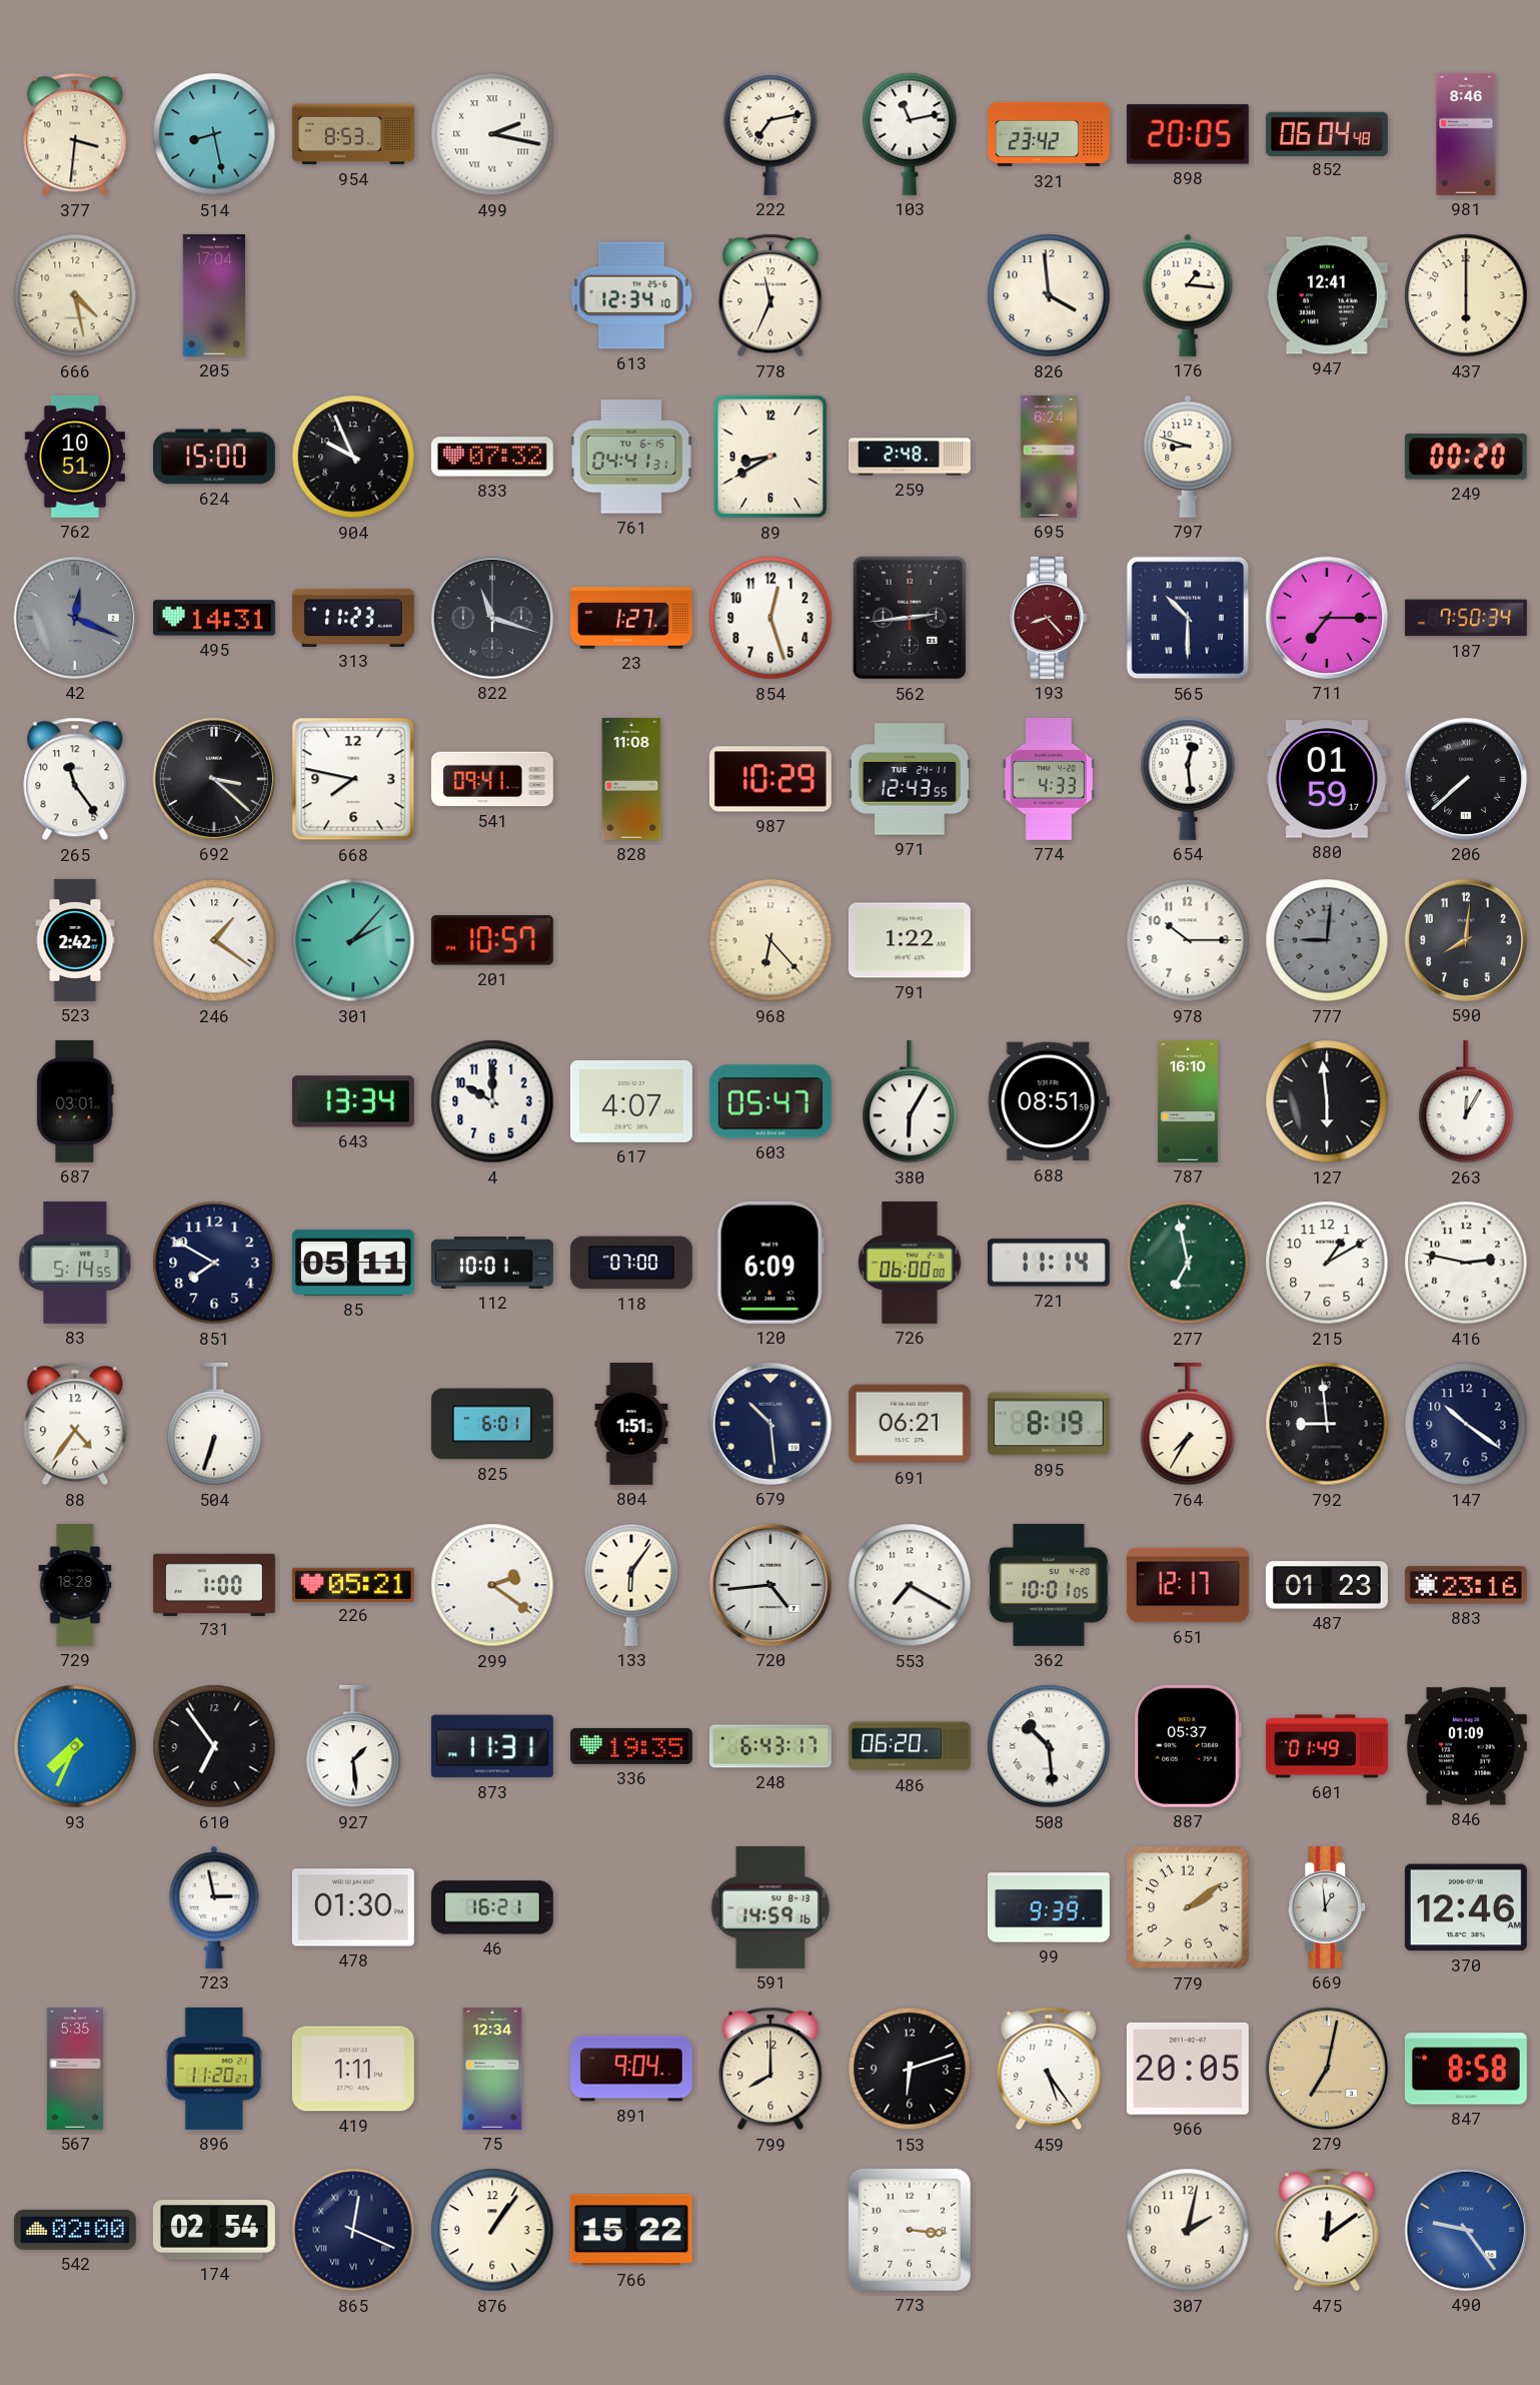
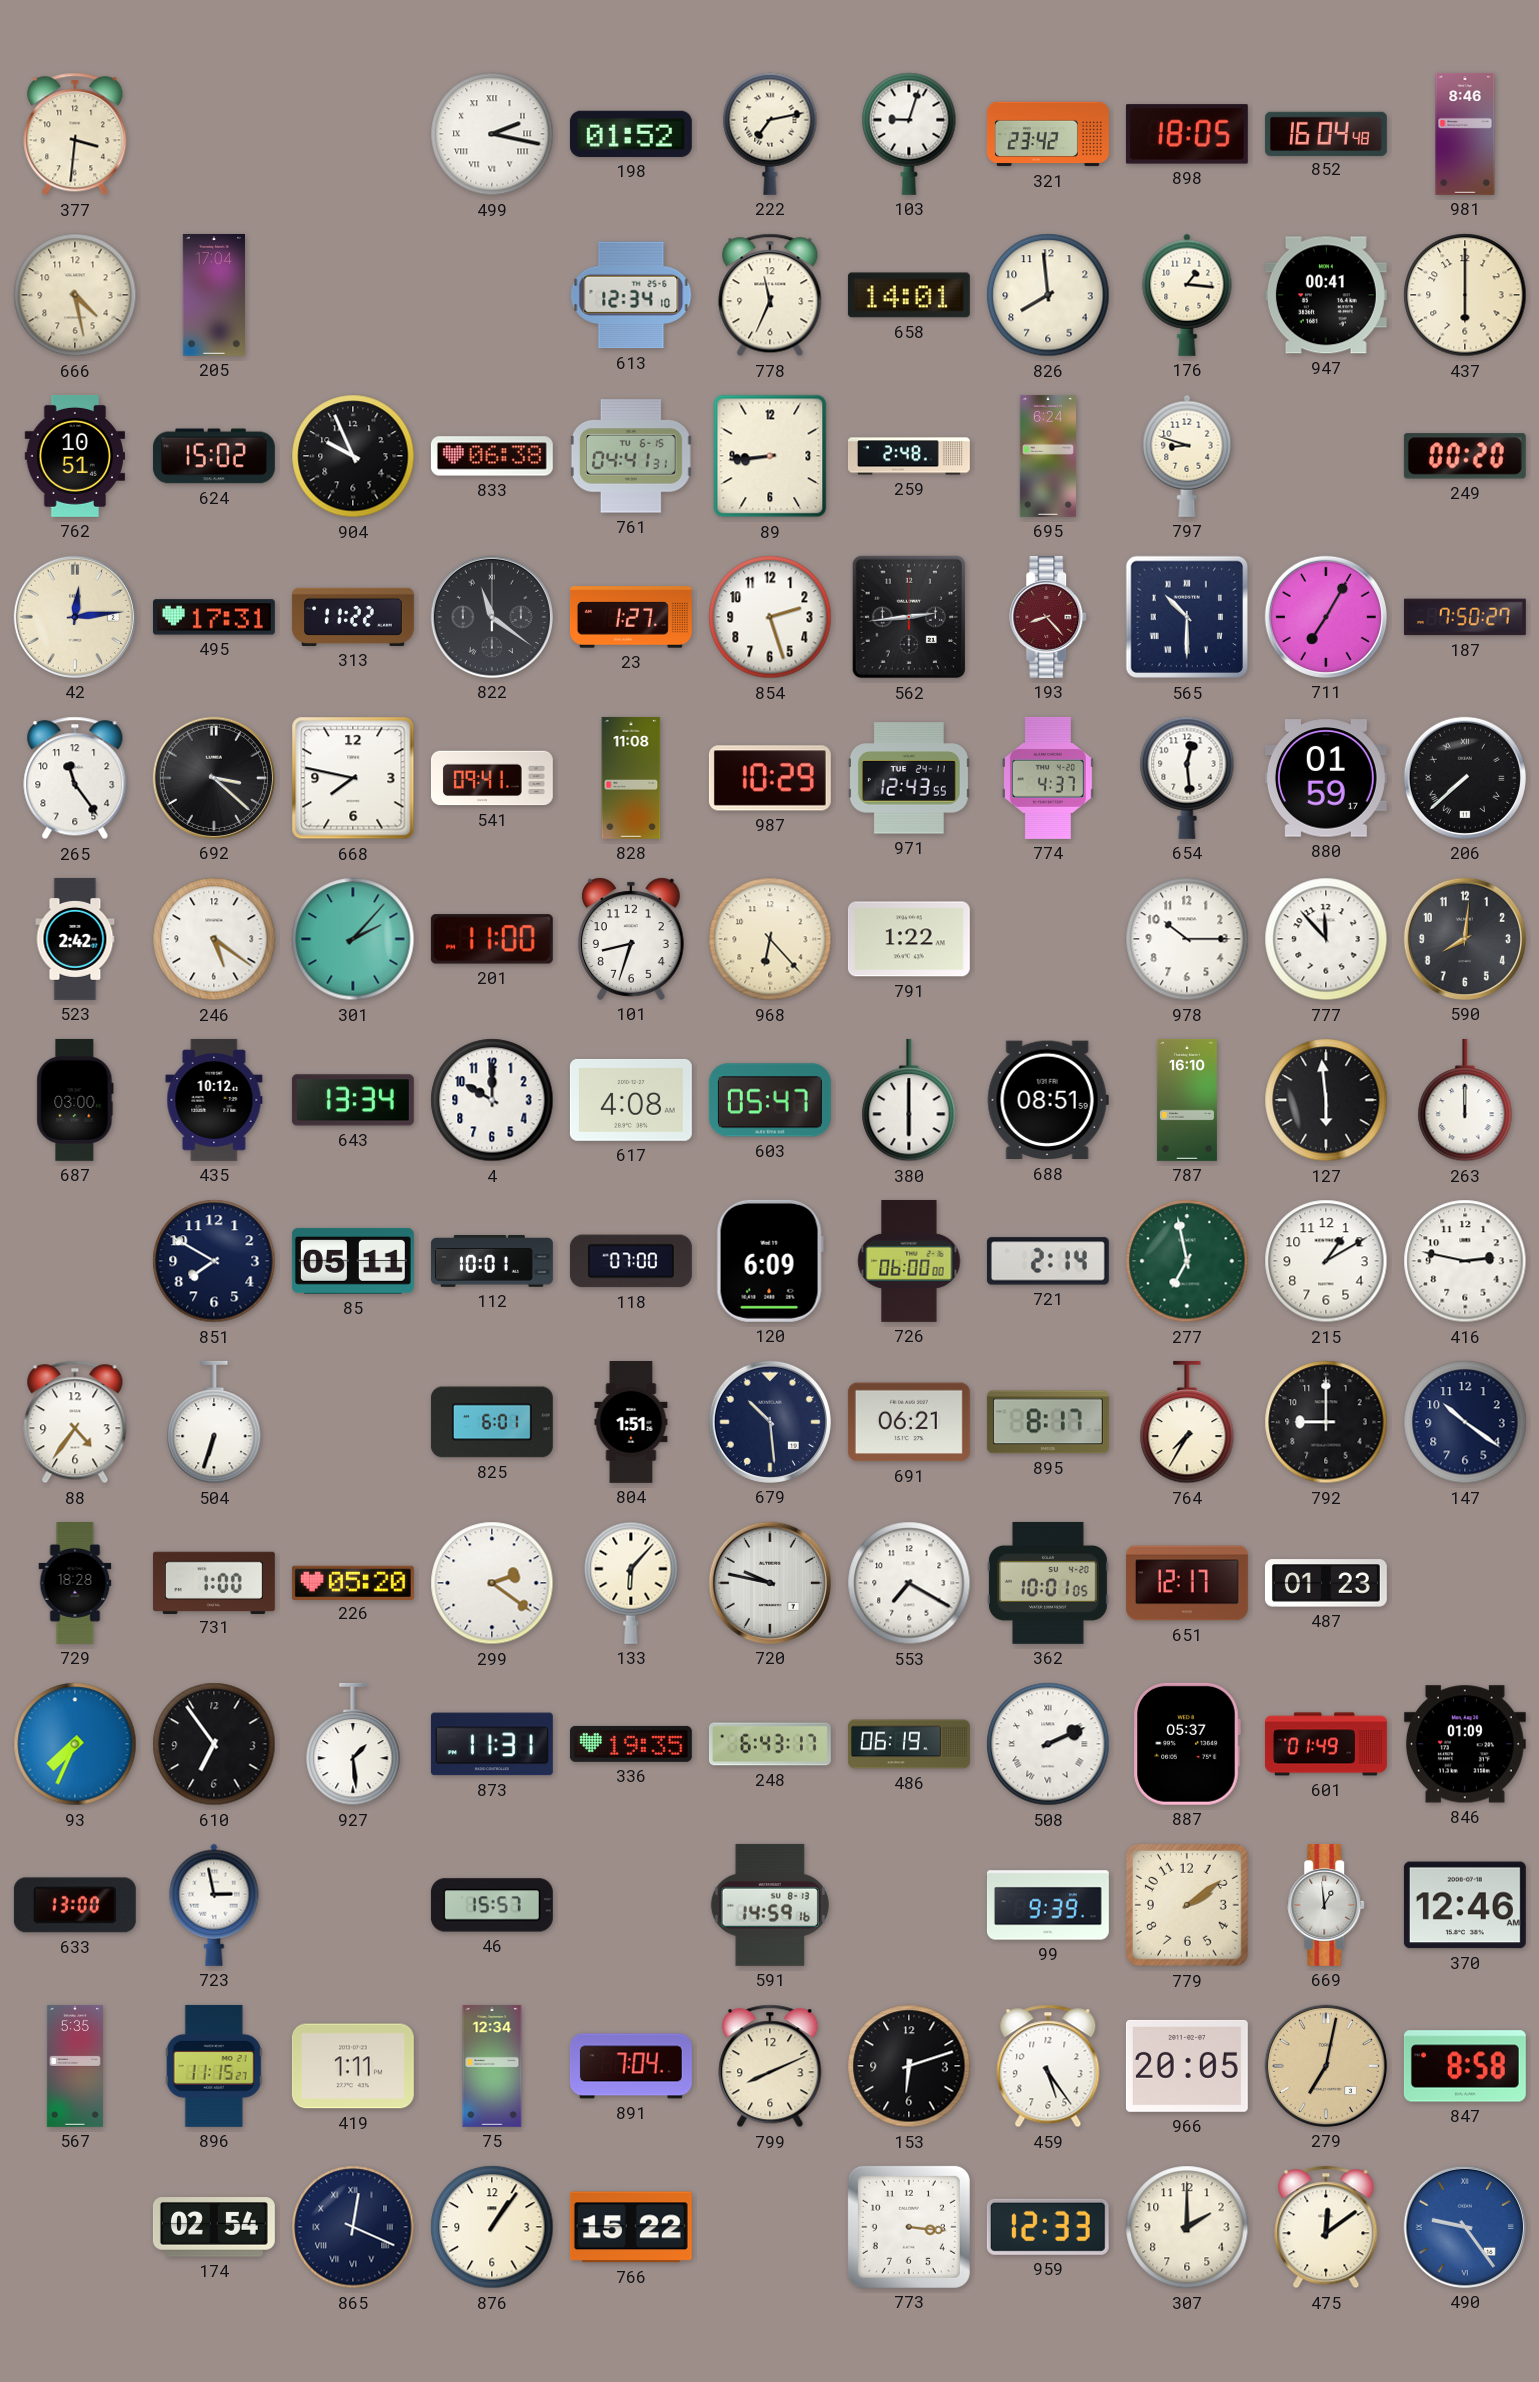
514: 8:28 -> none (214, 134)
954: 8:53 -> none (353, 134)
198: none -> 01:52 (631, 134)
103: 11:13 -> 9:03 (909, 134)
898: 20:05 -> 18:05 (1187, 134)
852: 06:04 -> 16:04 (1326, 133)
658: none -> 14:01 (909, 295)
826: 3:59 -> 7:59 (1048, 295)
947: 12:41 -> 00:41 (1326, 295)
624: 15:00 -> 15:02 (214, 456)
833: 07:32 -> 06:38 (492, 456)
89: 8:40 -> 8:44 (770, 456)
42: 12:19 -> 12:14 (75, 617)
42 dial: grey -> cream (75, 617)
495: 14:31 -> 17:31 (214, 617)
313: 11:23 -> 11:22 (353, 617)
822: 11:18 -> 11:21 (492, 617)
854: 12:27 -> 2:27 (770, 617)
711: 7:15 -> 7:05 (1326, 617)
187: 7:50:34 -> 7:50:27 (1465, 617)
774: 4:33 -> 4:37 (1048, 778)
246: 1:21 -> 5:21 (214, 939)
201: 10:57 -> 11:00 (492, 939)
101: none -> 8:33 (632, 939)
777: 9:01 -> 11:53 (1326, 939)
777 dial: grey -> white (1326, 939)
687: 03:01 -> 03:00 (75, 1100)
435: none -> 10:12 (214, 1100)
617: 4:07 -> 4:08 (631, 1100)
380: 6:05 -> 6:00 (909, 1100)
263: 12:05 -> 12:00 (1465, 1100)
83: 5:14 -> none (75, 1263)
721: 11:14 -> 2:14 (1048, 1261)
895: 8:19 -> 8:17 (1048, 1422)
792: 8:59 -> 9:00 (1326, 1422)
226: 05:21 -> 05:20 (353, 1582)
133: 6:06 -> 6:07 (631, 1583)
720: 4:44 -> 9:47 (770, 1583)
883: 23:16 -> none (1466, 1585)
486: 06:20 -> 06:19 (909, 1744)
508: 10:29 -> 2:11 (1048, 1744)
633: none -> 13:00 (75, 1905)
478: 01:30 -> none (353, 1907)
46: 16:21 -> 15:57 (492, 1905)
896: 11:20 -> 11:15 (214, 2066)
891: 9:04 -> 7:04 (631, 2066)
799: 8:00 -> 8:11 (770, 2066)
542: 02:00 -> none (75, 2230)
959: none -> 12:33 (1048, 2227)
307: 2:02 -> 2:00 (1187, 2227)
